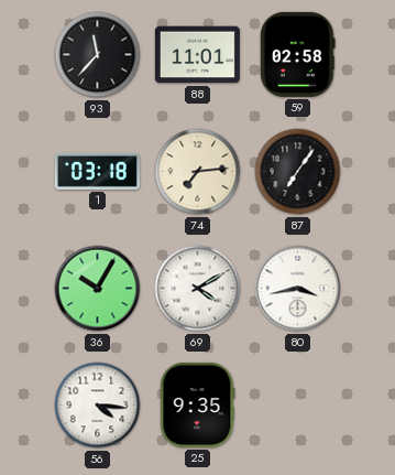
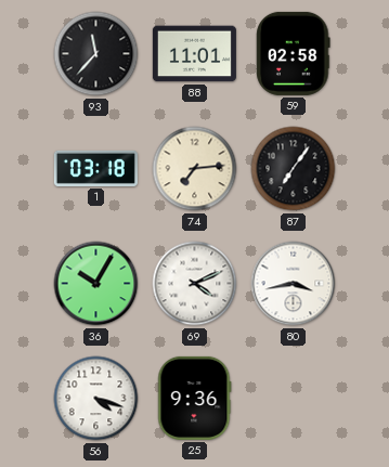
69: 4:10 -> 4:11 (195, 284)
56: 4:16 -> 4:18 (96, 399)
25: 9:35 -> 9:36 (195, 398)
